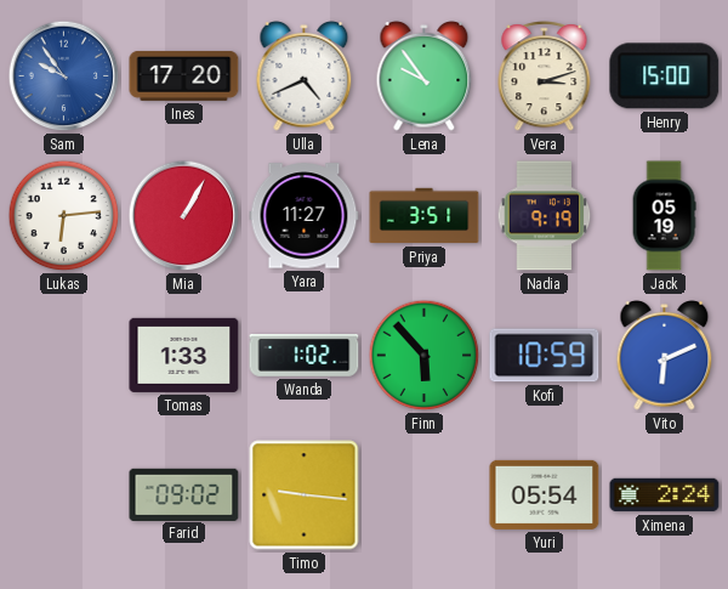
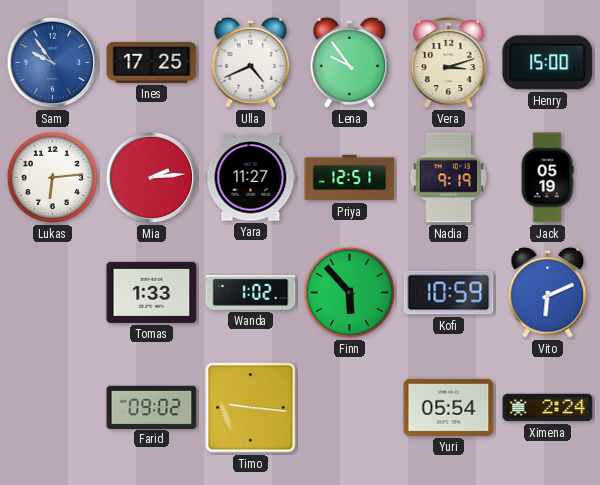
Ines: 17:20 -> 17:25 (152, 62)
Mia: 1:05 -> 2:14 (152, 178)
Priya: 3:51 -> 12:51 (350, 178)
